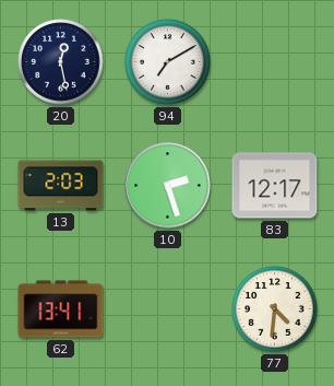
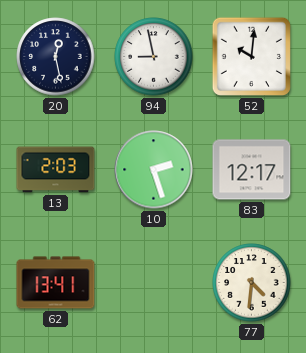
94: 7:10 -> 8:58 (154, 57)
52: none -> 10:01 (251, 56)
